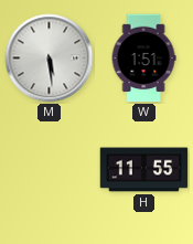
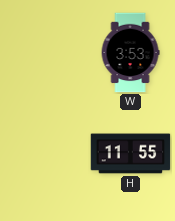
M: 5:29 -> none (50, 59)
W: 1:51 -> 3:53 (130, 53)
